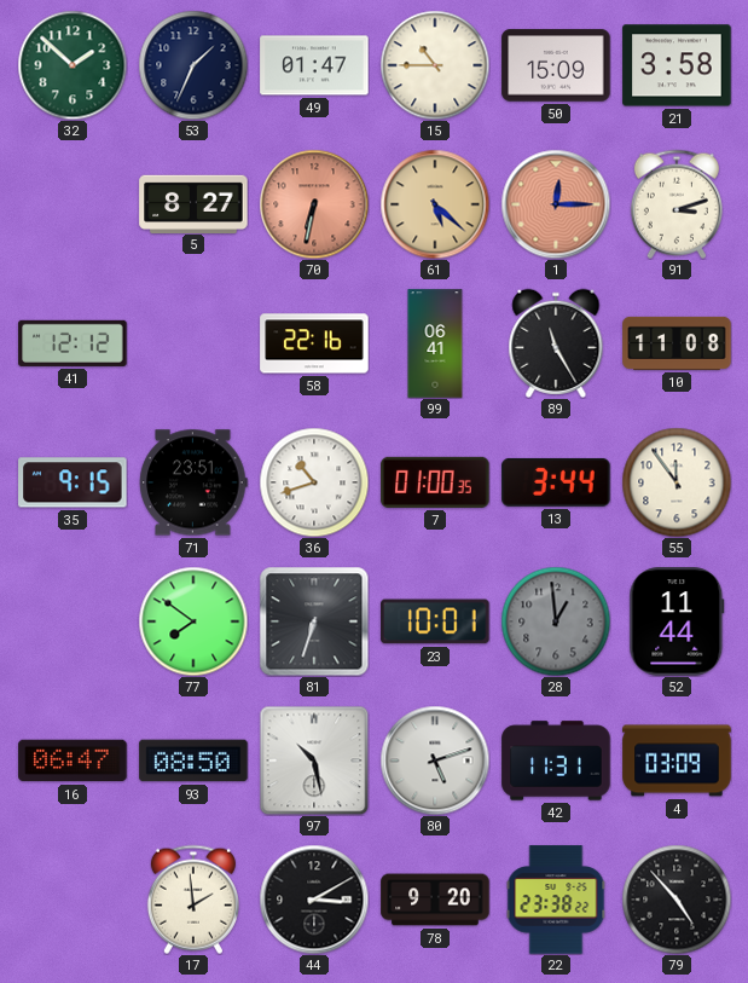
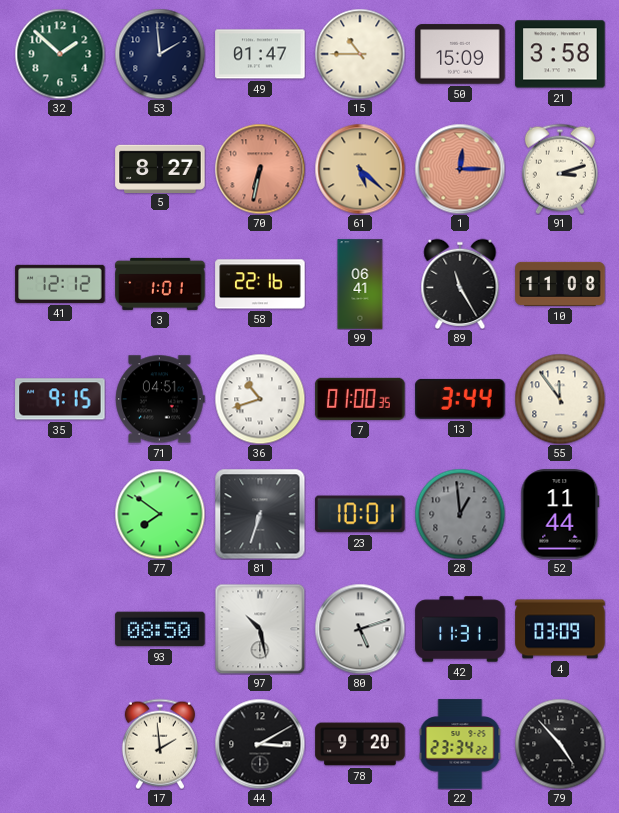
53: 1:34 -> 1:59 (160, 54)
3: none -> 1:01 (160, 284)
71: 23:51 -> 04:51 (160, 399)
16: 06:47 -> none (73, 761)
22: 23:38 -> 23:34 (460, 744)
